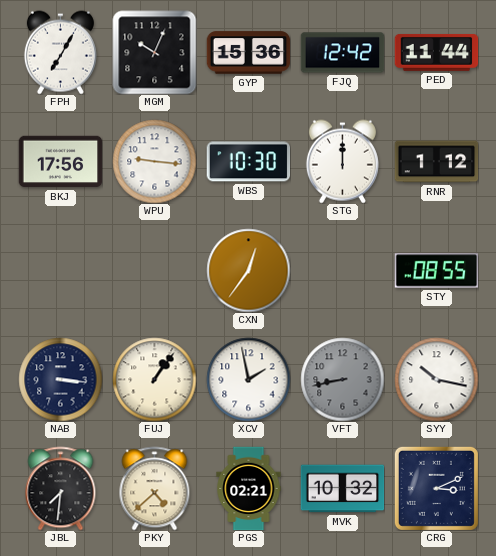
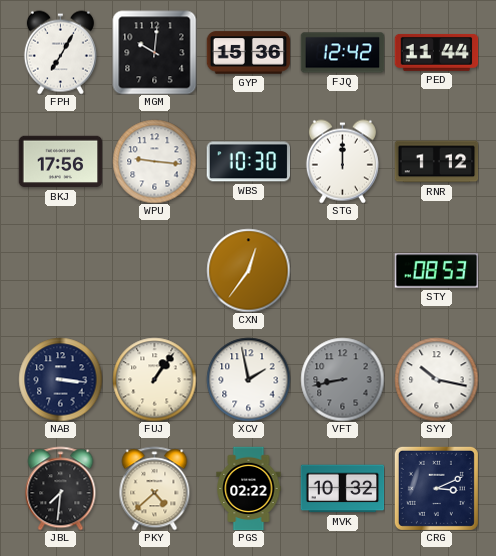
MGM: 10:04 -> 10:01 (154, 52)
STY: 08:55 -> 08:53 (436, 271)
PGS: 02:21 -> 02:22 (249, 488)
